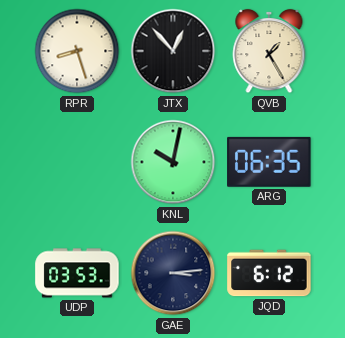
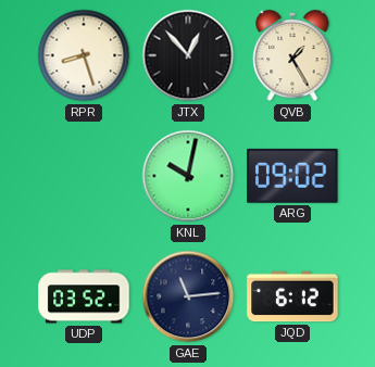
ARG: 06:35 -> 09:02 (292, 176)
UDP: 03:53 -> 03:52 (84, 296)
GAE: 3:14 -> 11:14 (188, 296)
